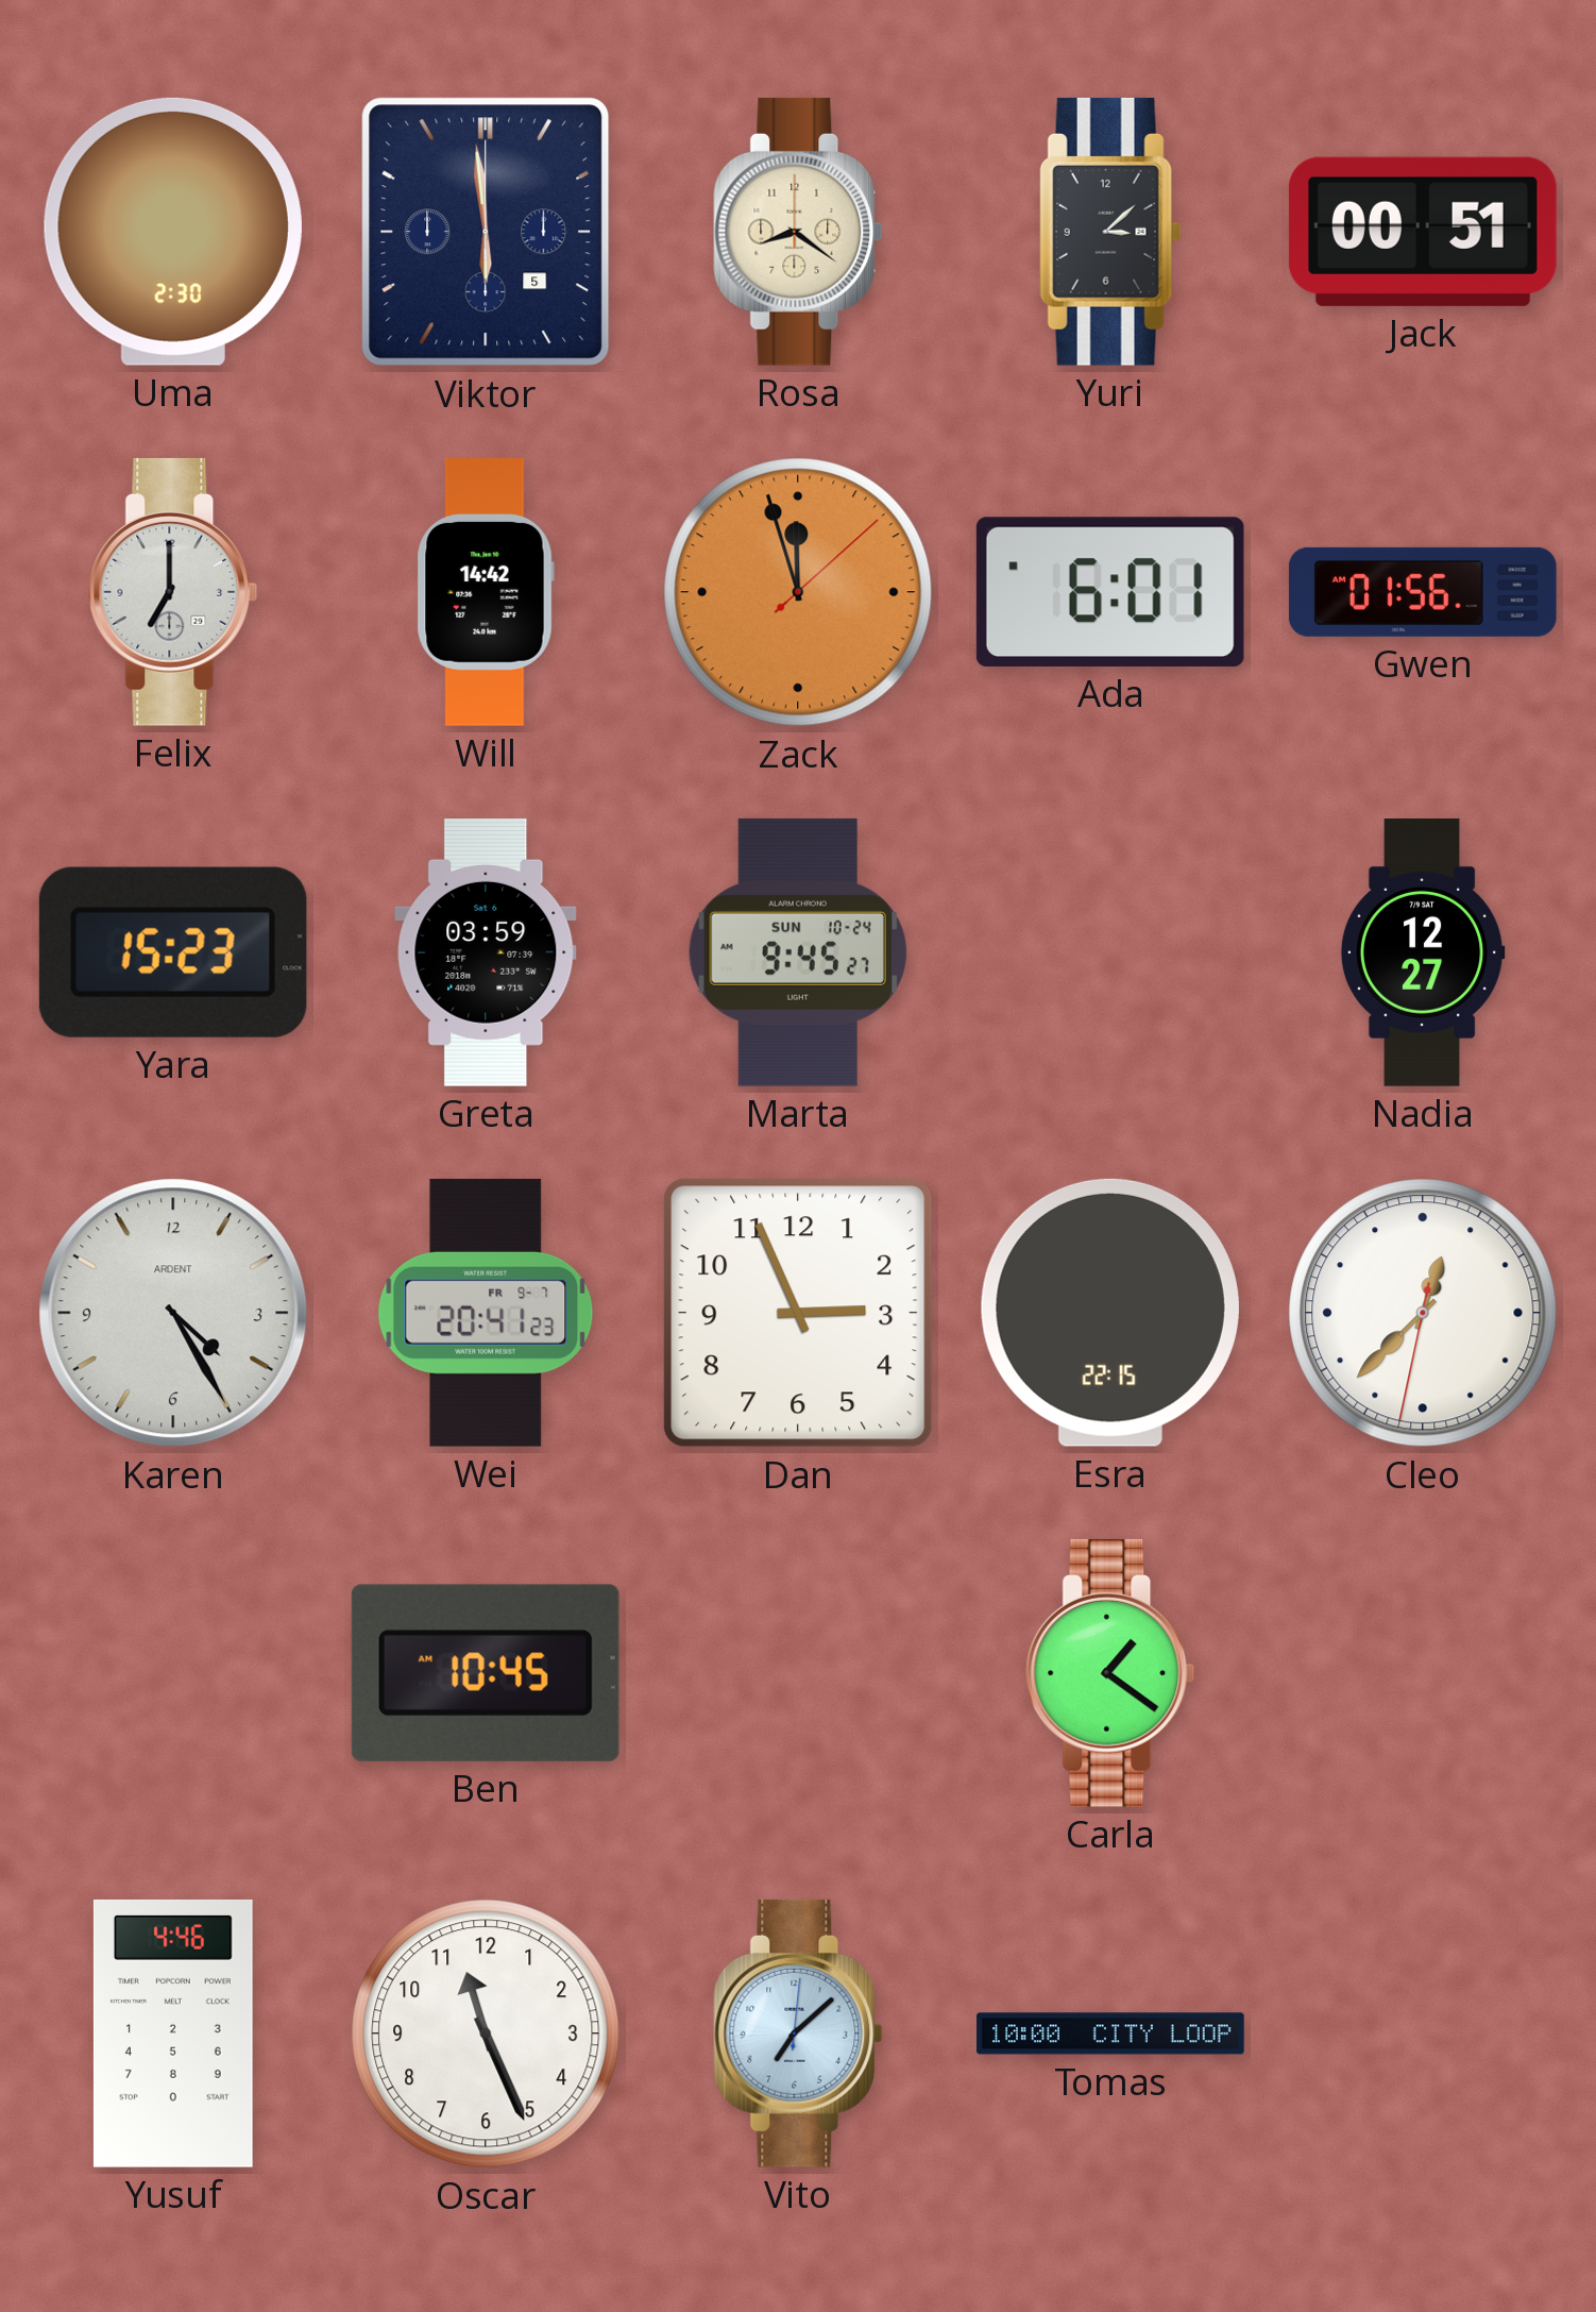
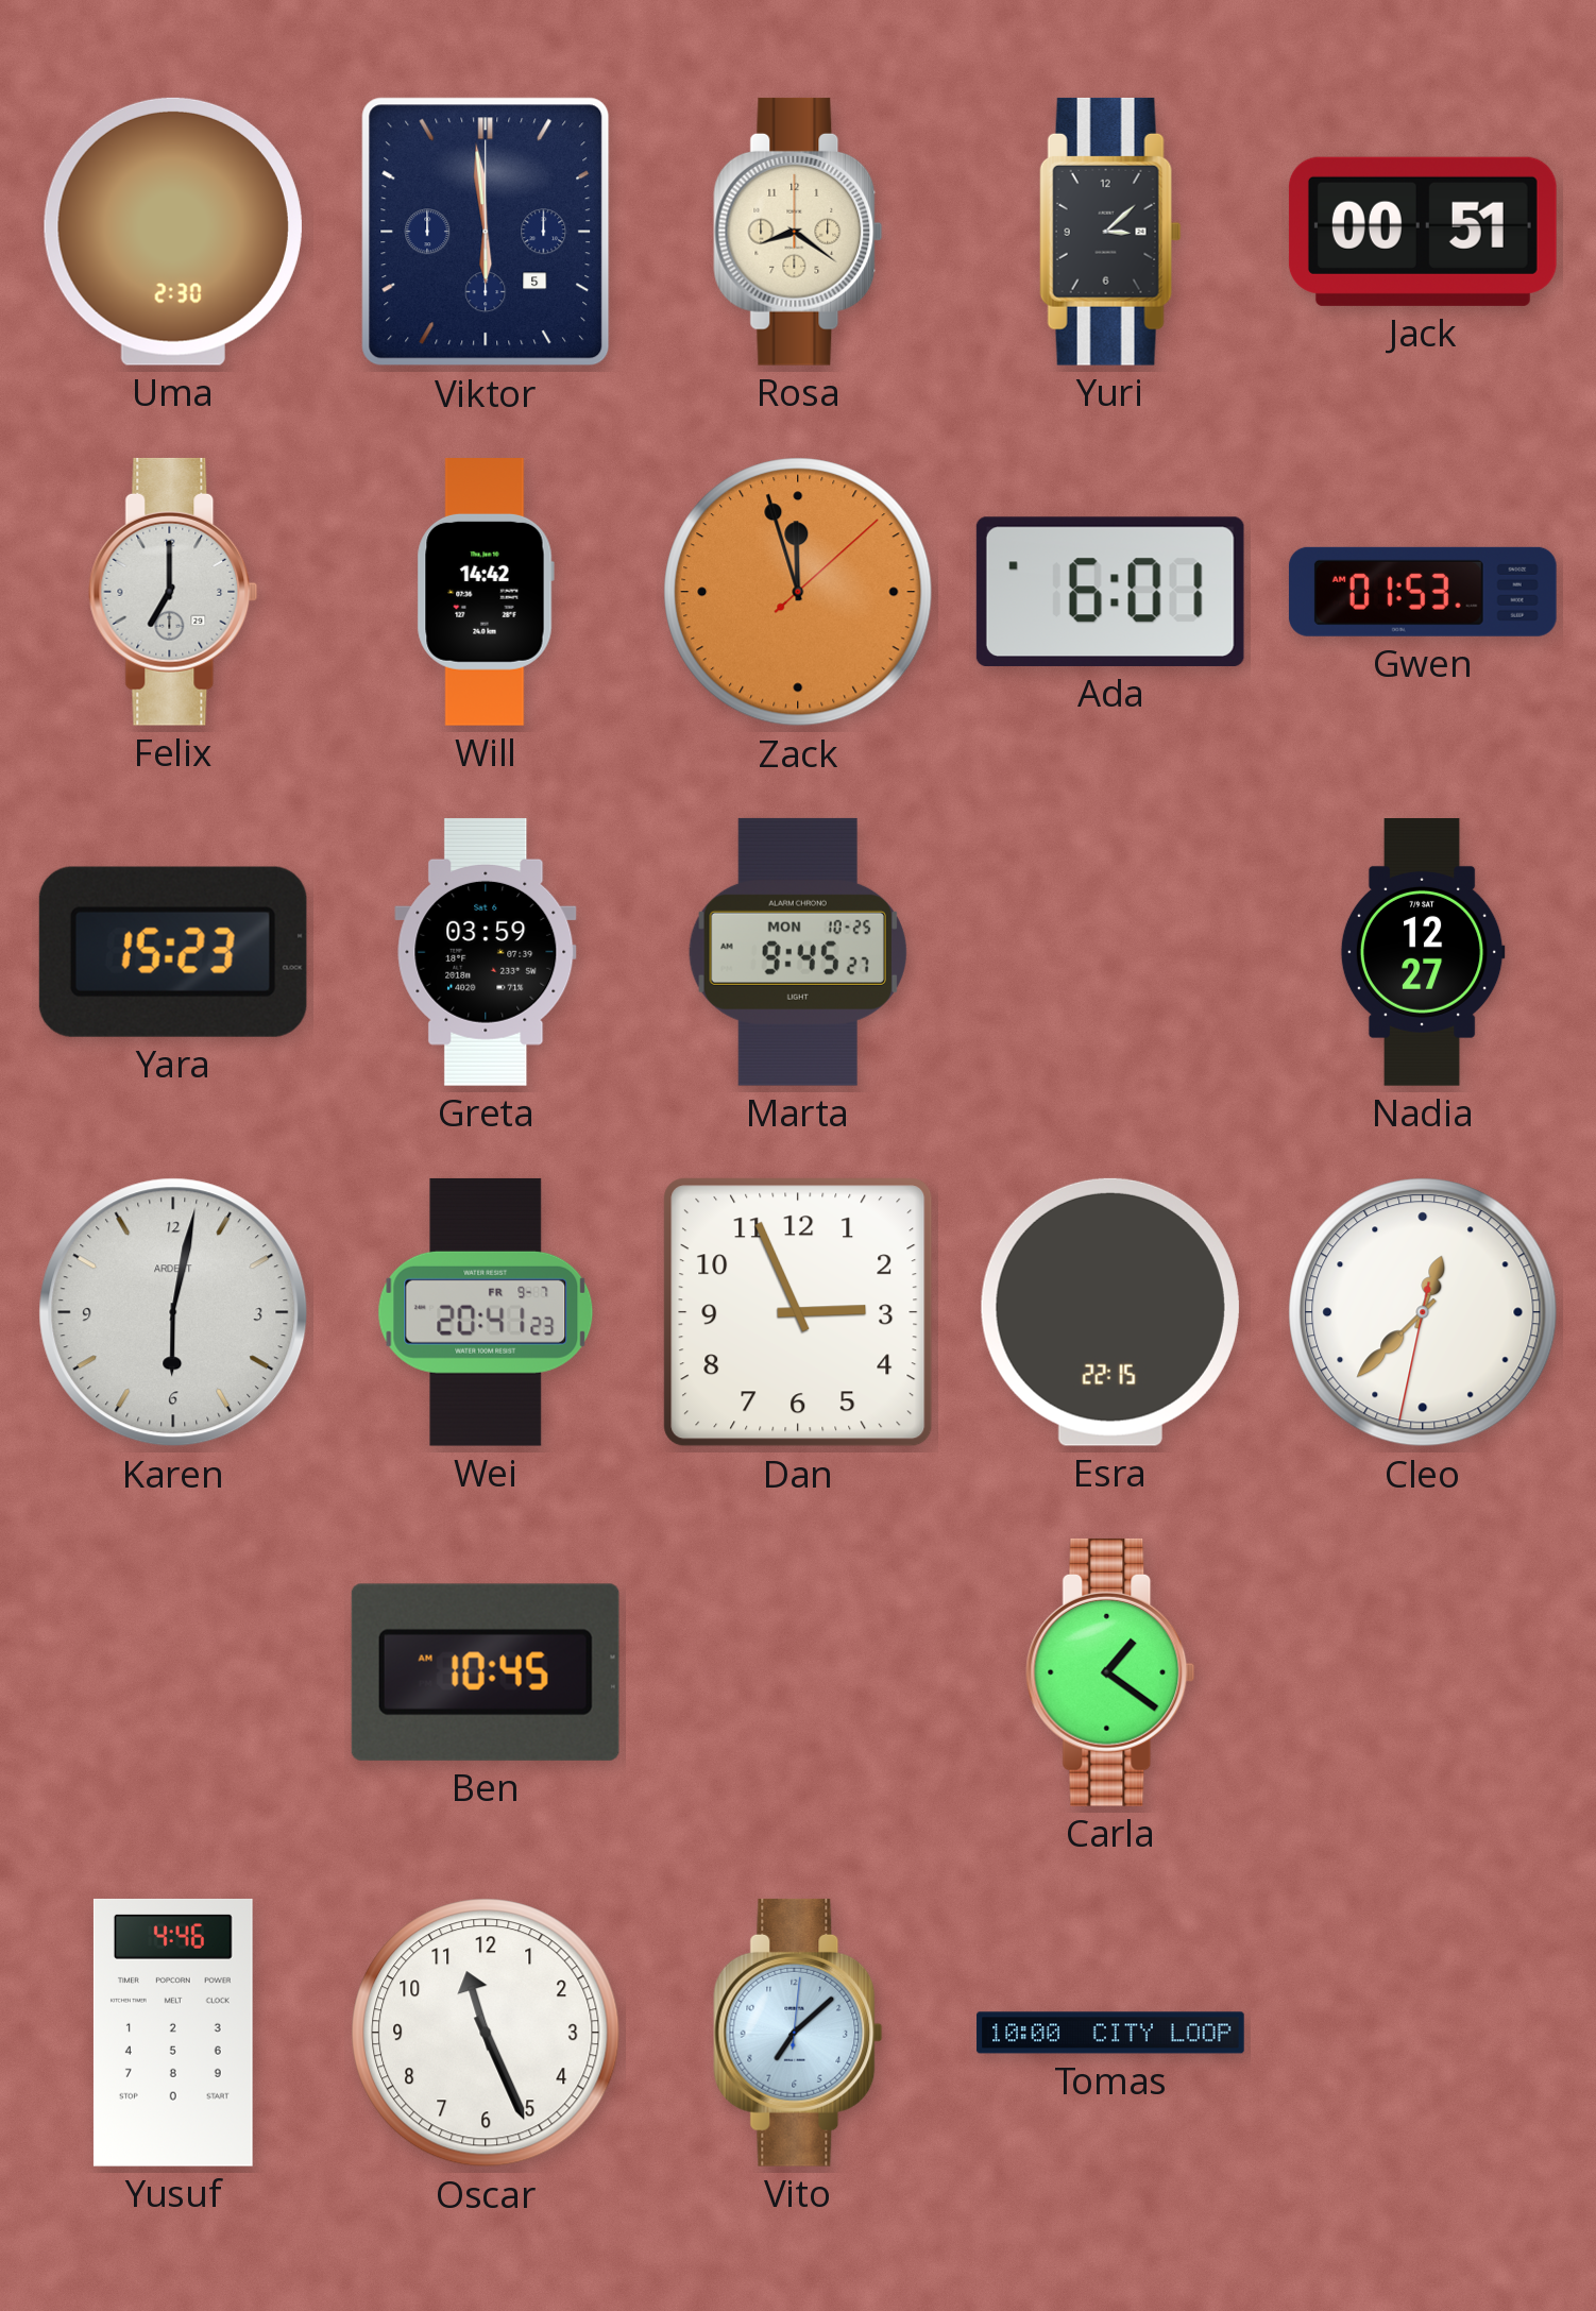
Gwen: 01:56 -> 01:53 (1423, 592)
Marta date: SUN 10-24 -> MON 10-25 (798, 952)
Karen: 4:25 -> 6:02 (173, 1312)
